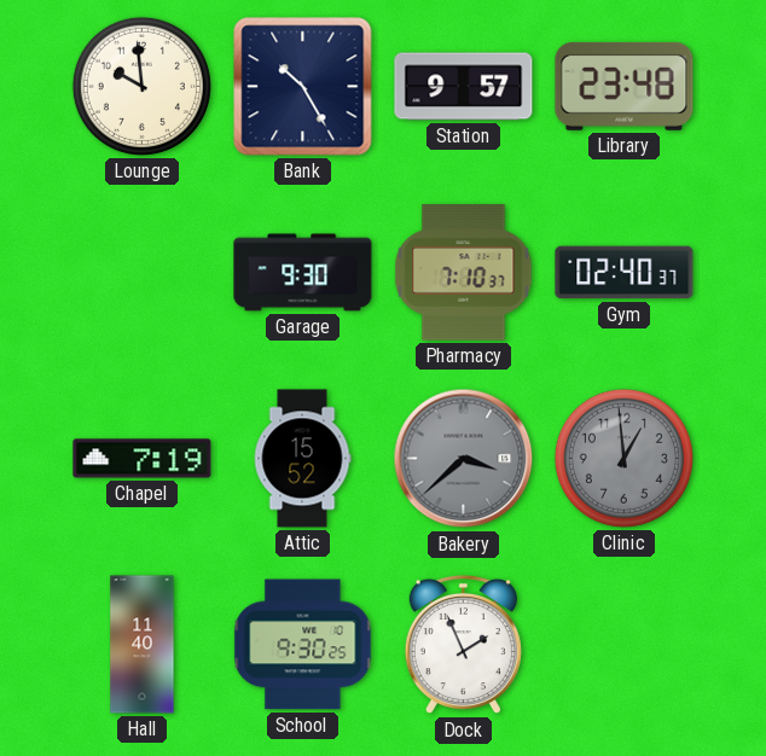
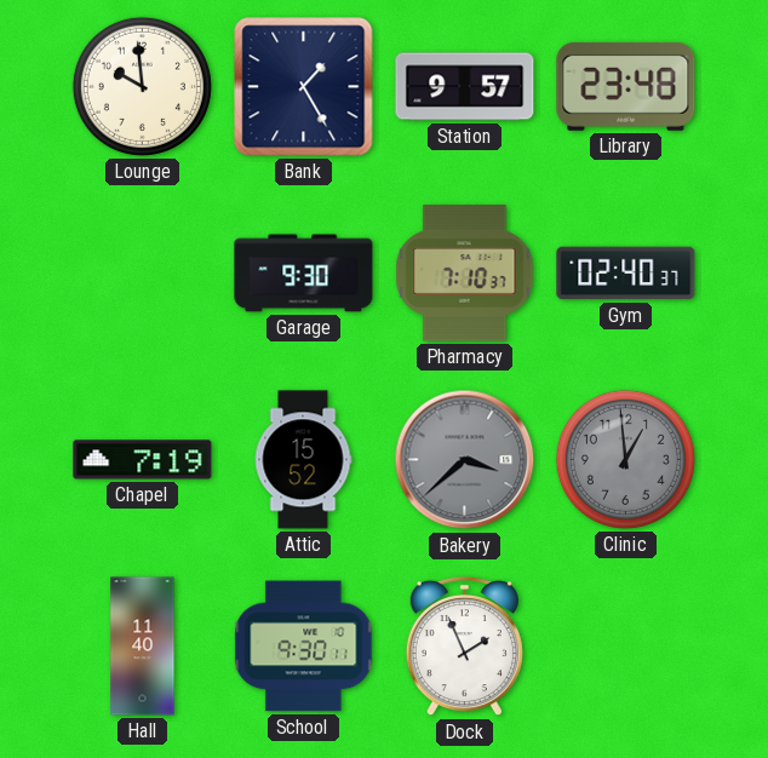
Bank: 10:25 -> 1:25 (304, 87)
School: 9:30:25 -> 9:30:11 (304, 647)
